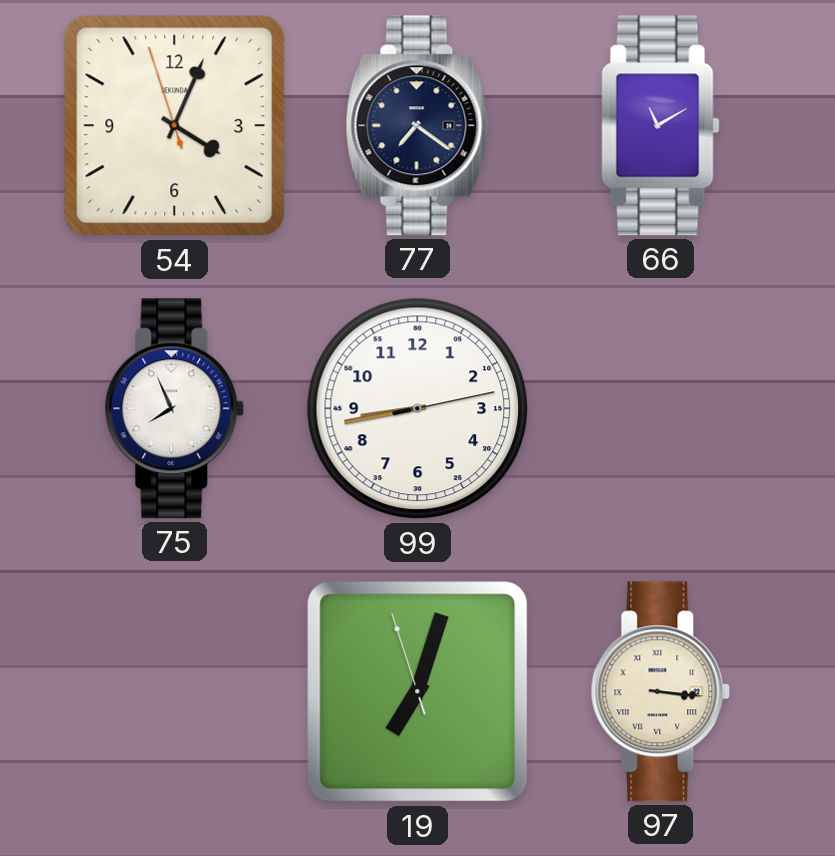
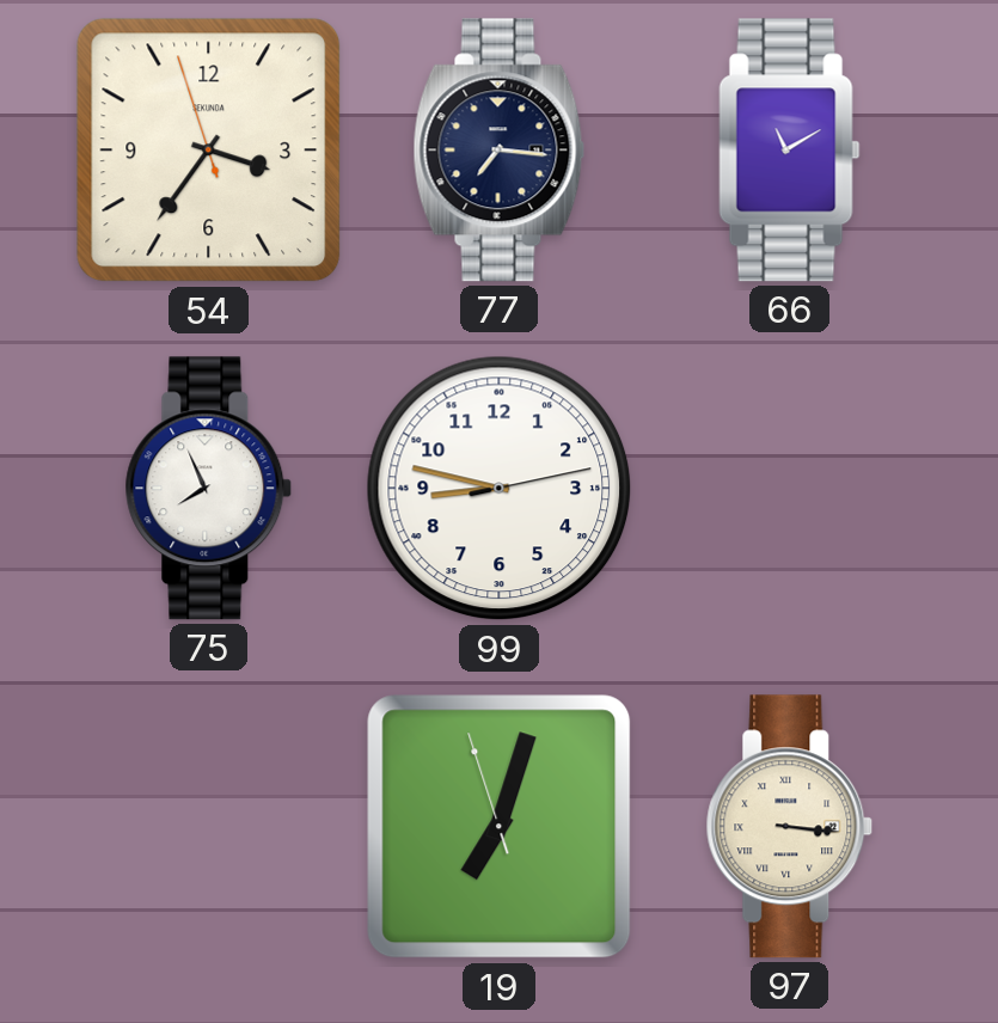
54: 4:03 -> 3:35 (209, 151)
77: 7:21 -> 7:16 (500, 151)
99: 8:43 -> 8:47 (500, 489)
